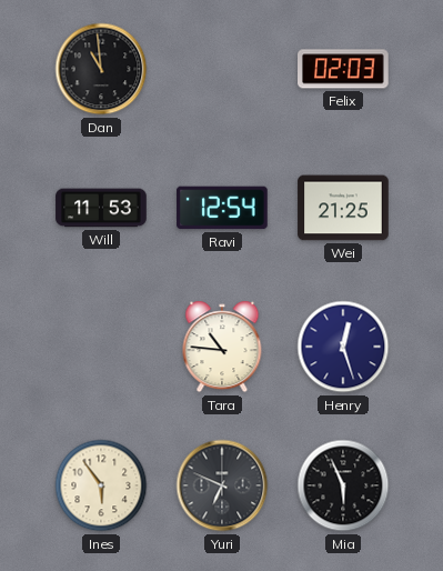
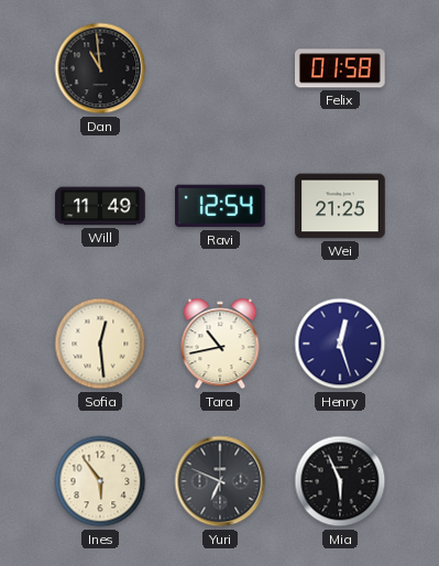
Felix: 02:03 -> 01:58 (340, 68)
Will: 11:53 -> 11:49 (100, 206)
Sofia: none -> 12:29 (100, 344)
Tara: 10:46 -> 10:43 (220, 344)
